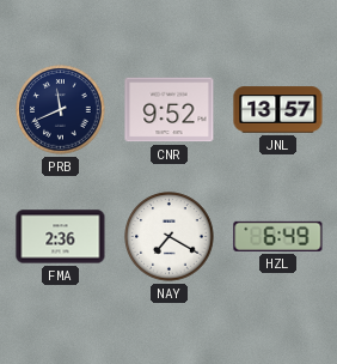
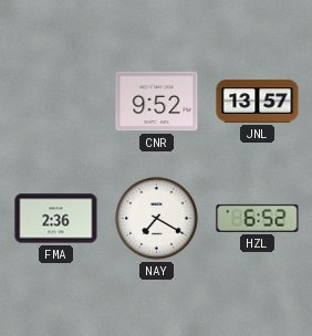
PRB: 11:41 -> none (61, 110)
HZL: 6:49 -> 6:52 (258, 218)
